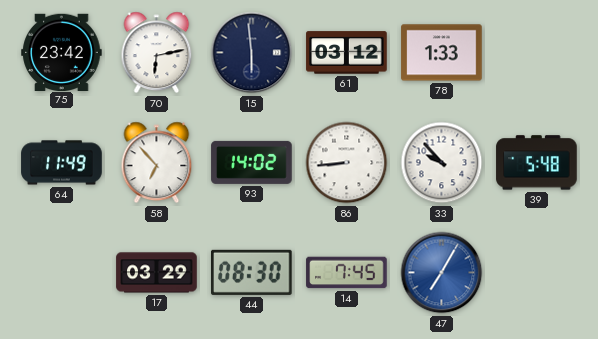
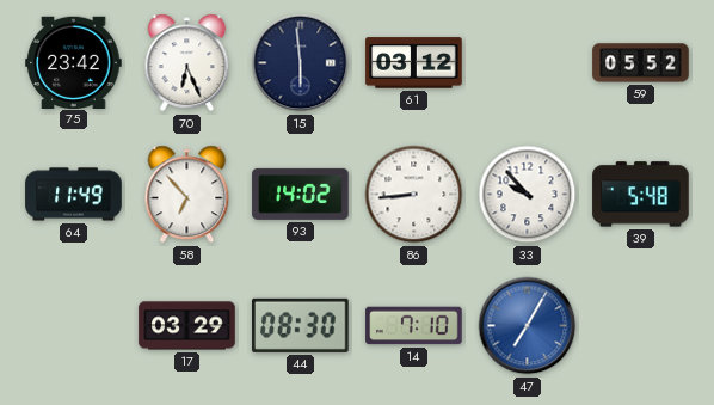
70: 6:13 -> 6:26 (187, 63)
78: 1:33 -> none (442, 53)
59: none -> 05:52 (641, 63)
14: 7:45 -> 7:10 (414, 326)
